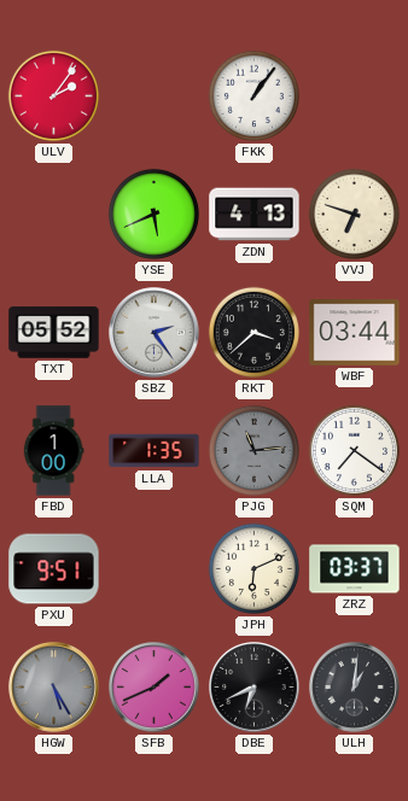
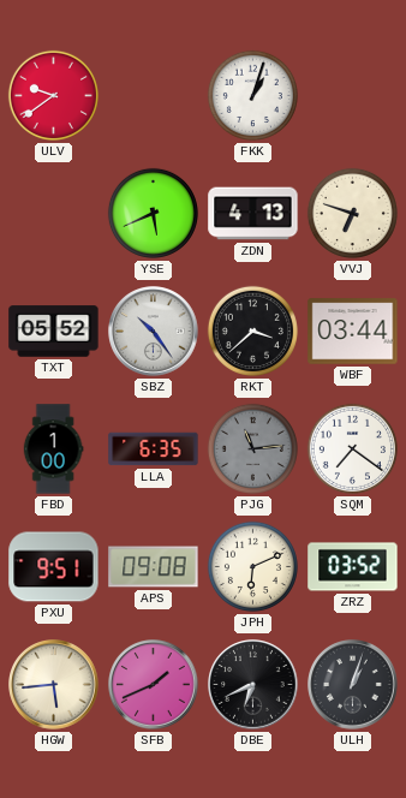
ULV: 2:06 -> 9:39 (53, 95)
FKK: 1:06 -> 1:03 (252, 95)
SBZ: 2:24 -> 10:24 (154, 332)
LLA: 1:35 -> 6:35 (154, 449)
APS: none -> 09:08 (154, 567)
ZRZ: 03:37 -> 03:52 (353, 567)
HGW: 5:25 -> 5:44 (54, 685)
HGW dial: grey -> cream (54, 685)
ULH: 1:01 -> 1:03 (353, 685)
